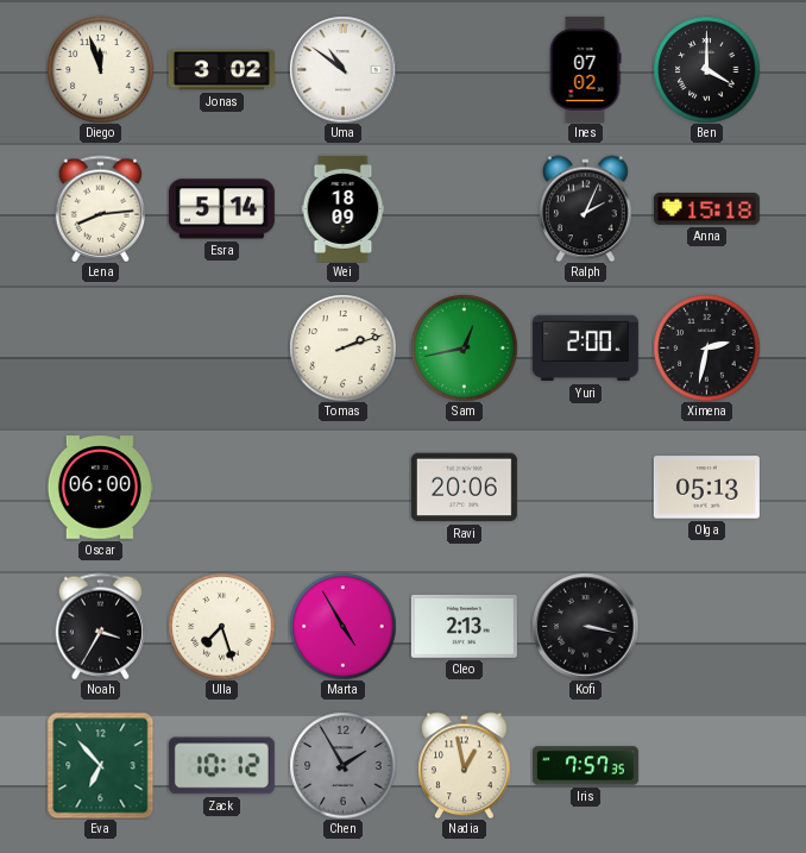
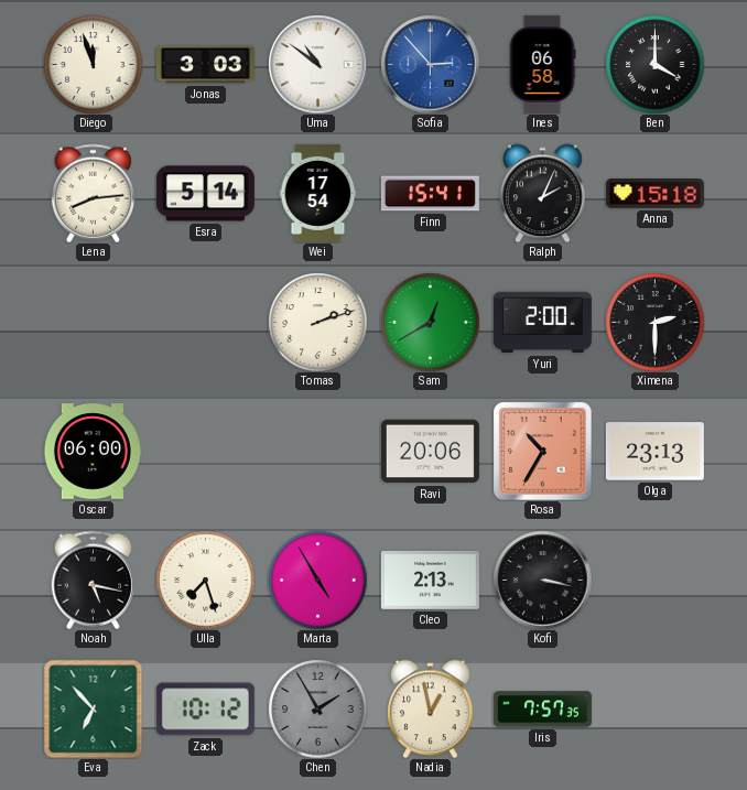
Jonas: 3:02 -> 3:03 (205, 65)
Sofia: none -> 2:53 (430, 64)
Ines: 07:02 -> 06:58 (542, 64)
Wei: 18:09 -> 17:54 (318, 193)
Finn: none -> 15:41 (430, 194)
Sam: 12:43 -> 12:40 (430, 322)
Ximena: 2:32 -> 2:30 (654, 322)
Rosa: none -> 10:35 (542, 451)
Olga: 05:13 -> 23:13 (654, 452)
Noah: 3:35 -> 5:17 (93, 580)
